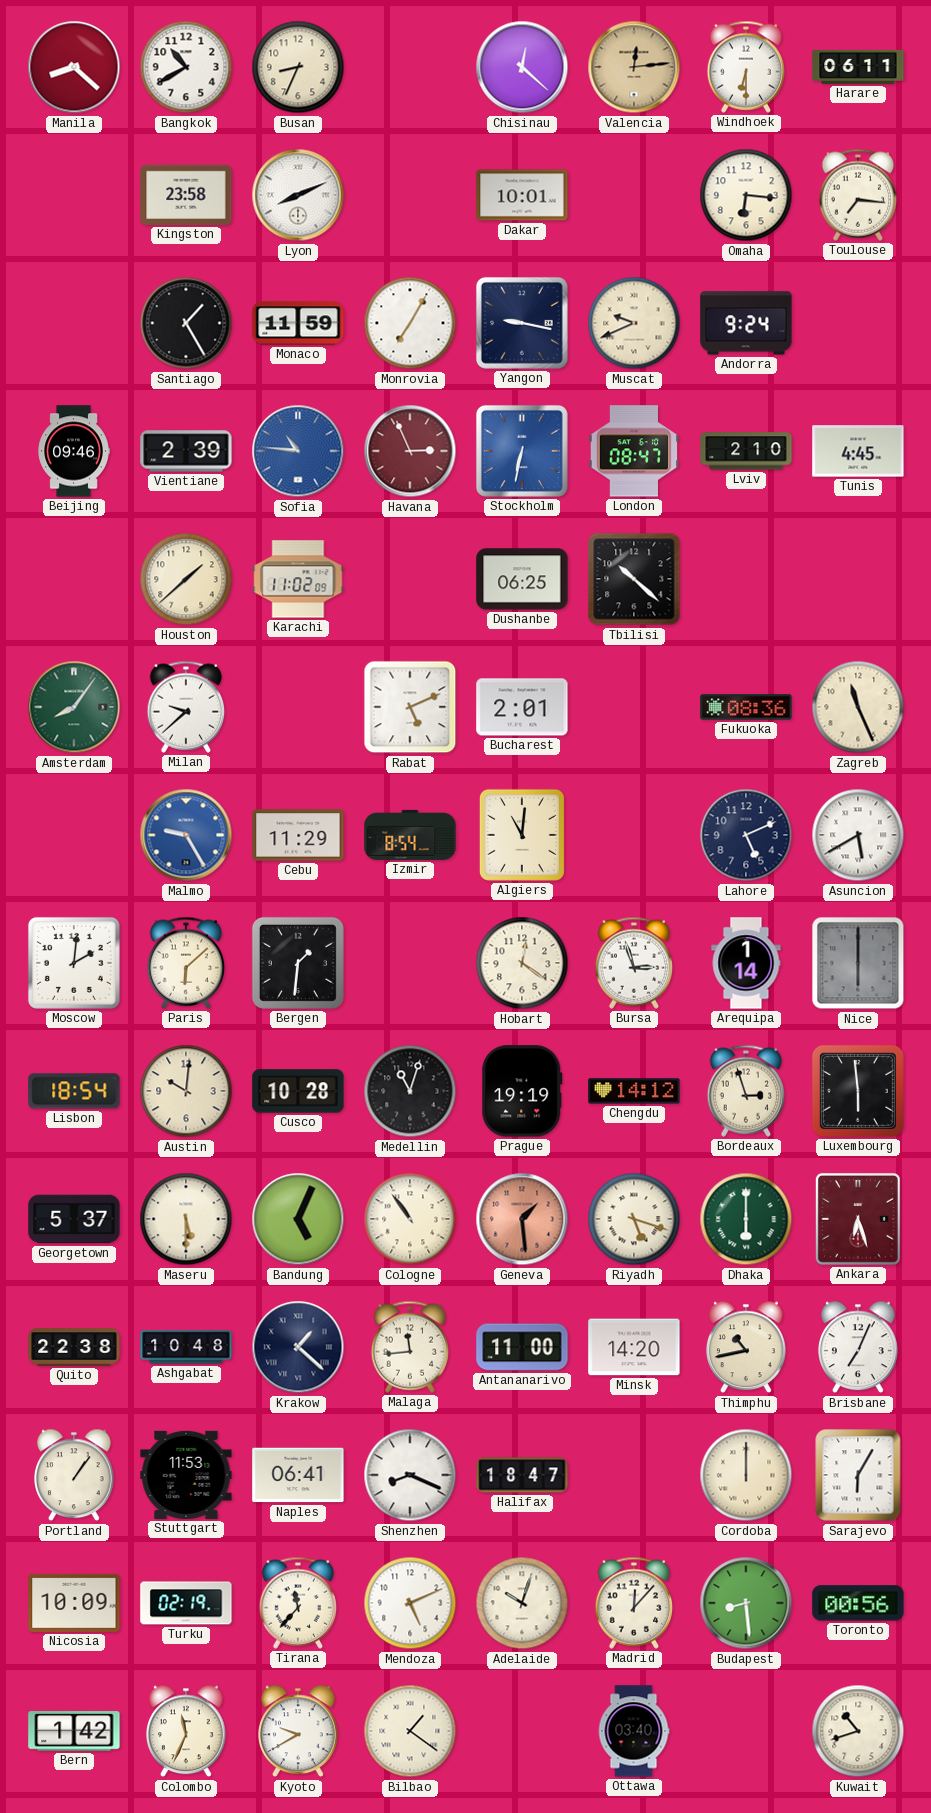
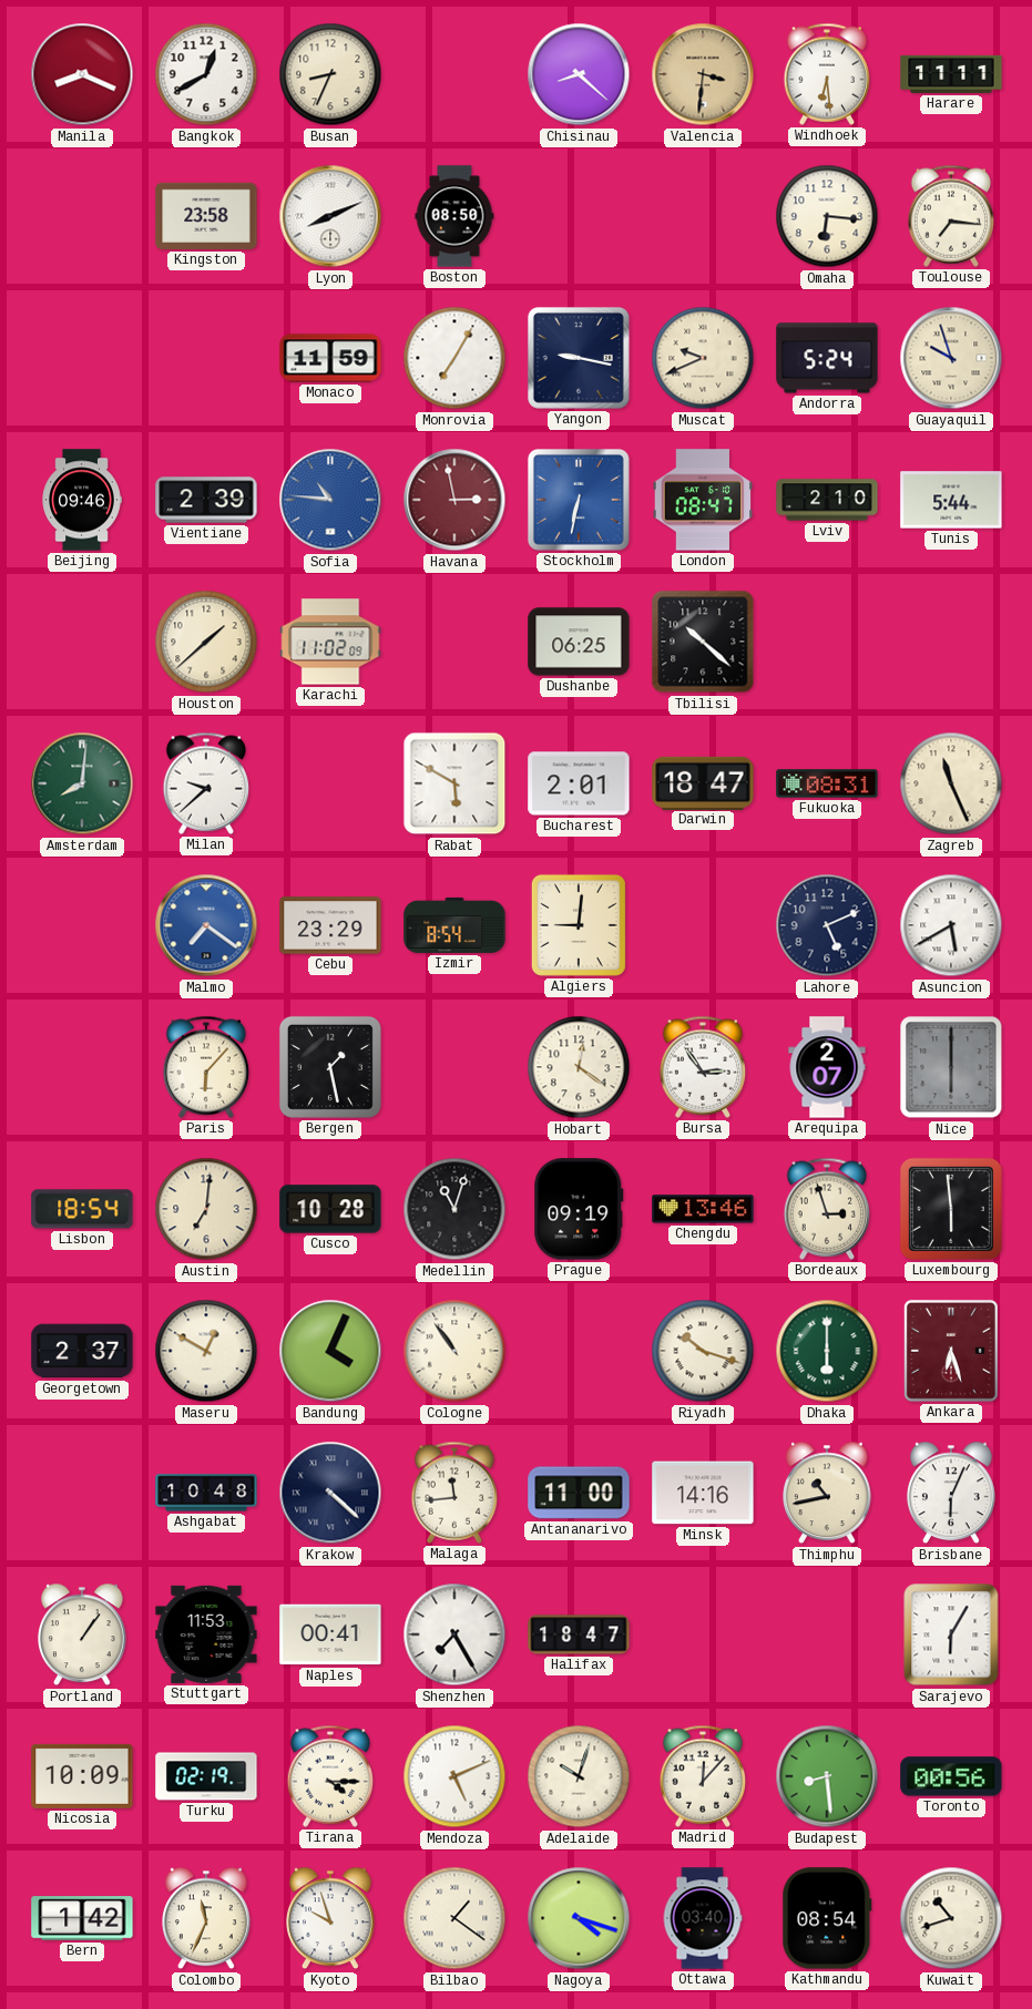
Manila: 8:22 -> 8:19 (82, 74)
Bangkok: 10:40 -> 12:40 (206, 74)
Chisinau: 12:22 -> 8:22 (579, 74)
Valencia: 12:14 -> 3:31 (703, 74)
Windhoek: 6:30 -> 6:29 (827, 74)
Harare: 06:11 -> 11:11 (951, 74)
Boston: none -> 08:50 (454, 216)
Dakar: 10:01 -> none (522, 195)
Santiago: 1:25 -> none (186, 323)
Andorra: 9:24 -> 5:24 (827, 358)
Guayaquil: none -> 9:57 (951, 358)
Havana: 2:56 -> 2:58 (454, 500)
Tunis: 4:45 -> 5:44 (951, 500)
Amsterdam: 8:06 -> 8:01 (82, 783)
Rabat: 5:11 -> 5:50 (454, 783)
Darwin: none -> 18:47 (703, 782)
Fukuoka: 08:36 -> 08:31 (827, 783)
Malmo: 9:25 -> 7:21 (206, 925)
Cebu: 11:29 -> 23:29 (330, 925)
Algiers: 11:01 -> 9:01 (579, 925)
Moscow: 2:01 -> none (74, 963)
Paris: 6:08 -> 6:07 (206, 1067)
Bergen: 1:31 -> 1:28 (330, 1067)
Bursa: 2:57 -> 2:54 (703, 1067)
Arequipa: 1:14 -> 2:07 (827, 1067)
Austin: 10:01 -> 7:01 (206, 1209)
Prague: 19:19 -> 09:19 (579, 1209)
Chengdu: 14:12 -> 13:46 (703, 1209)
Georgetown: 5:37 -> 2:37 (82, 1351)
Maseru: 5:30 -> 12:50 (206, 1351)
Bandung: 5:04 -> 4:04 (330, 1351)
Geneva: 1:29 -> none (522, 1219)
Riyadh: 5:18 -> 10:18 (703, 1351)
Quito: 22:38 -> none (74, 1347)
Krakow: 1:22 -> 4:22 (330, 1493)
Minsk: 14:20 -> 14:16 (703, 1493)
Brisbane: 7:04 -> 6:04 (952, 1493)
Naples: 06:41 -> 00:41 (330, 1634)
Shenzhen: 8:19 -> 7:25 (454, 1634)
Cordoba: 12:00 -> none (746, 1475)
Tirana: 11:37 -> 4:15 (330, 1776)
Kyoto: 9:40 -> 9:57 (331, 1918)
Nagoya: none -> 4:18 (579, 1918)
Kathmandu: none -> 08:54 (827, 1918)
